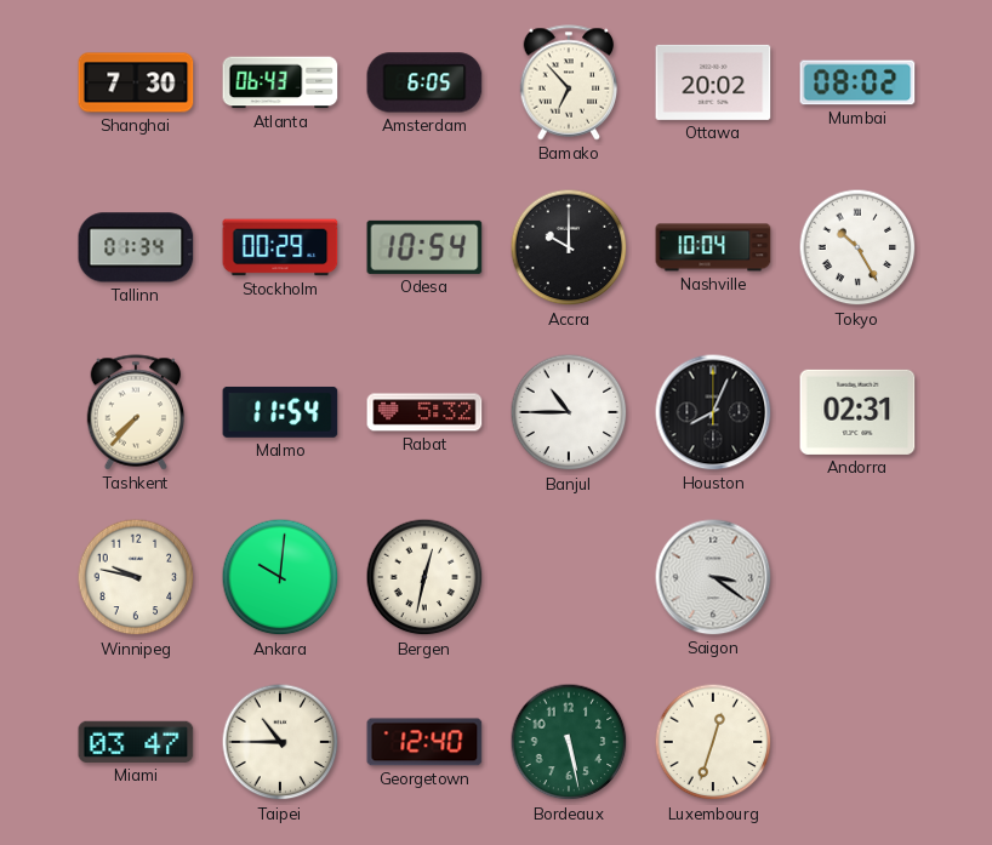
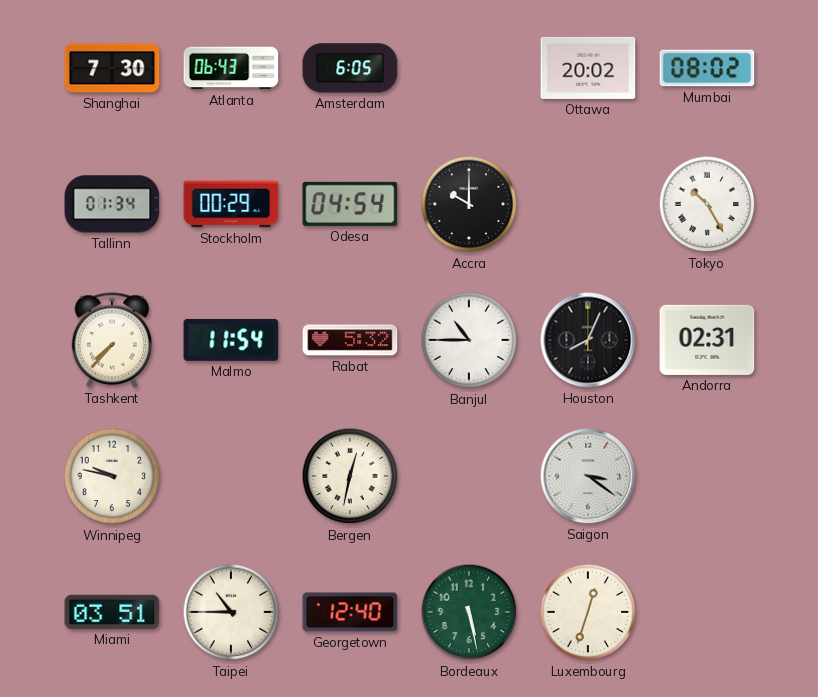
Bamako: 6:53 -> none (569, 82)
Odesa: 10:54 -> 04:54 (350, 204)
Nashville: 10:04 -> none (713, 247)
Ankara: 10:01 -> none (280, 577)
Miami: 03:47 -> 03:51 (112, 612)
